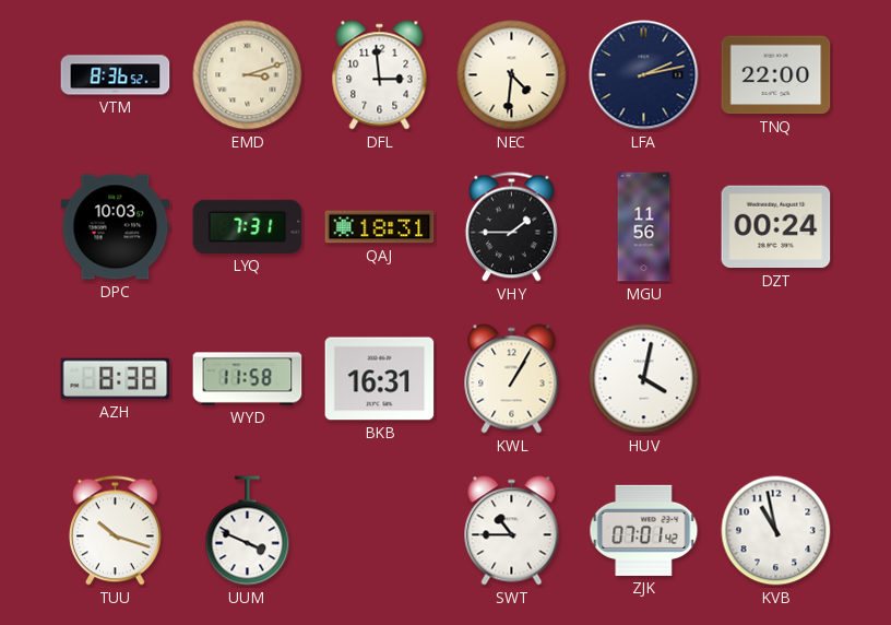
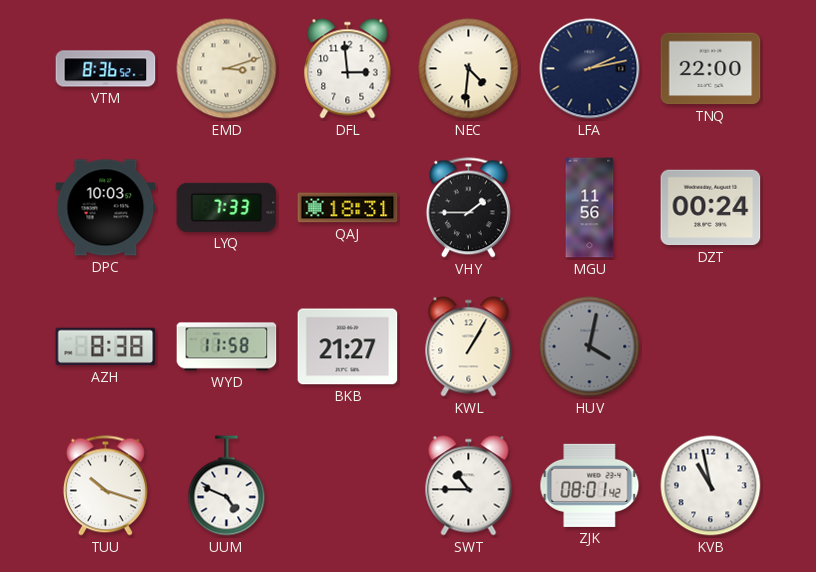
LYQ: 7:31 -> 7:33 (227, 207)
BKB: 16:31 -> 21:27 (348, 347)
HUV dial: white -> grey (590, 347)
UUM: 3:49 -> 4:49 (227, 486)
ZJK: 07:01 -> 08:01 (590, 485)
